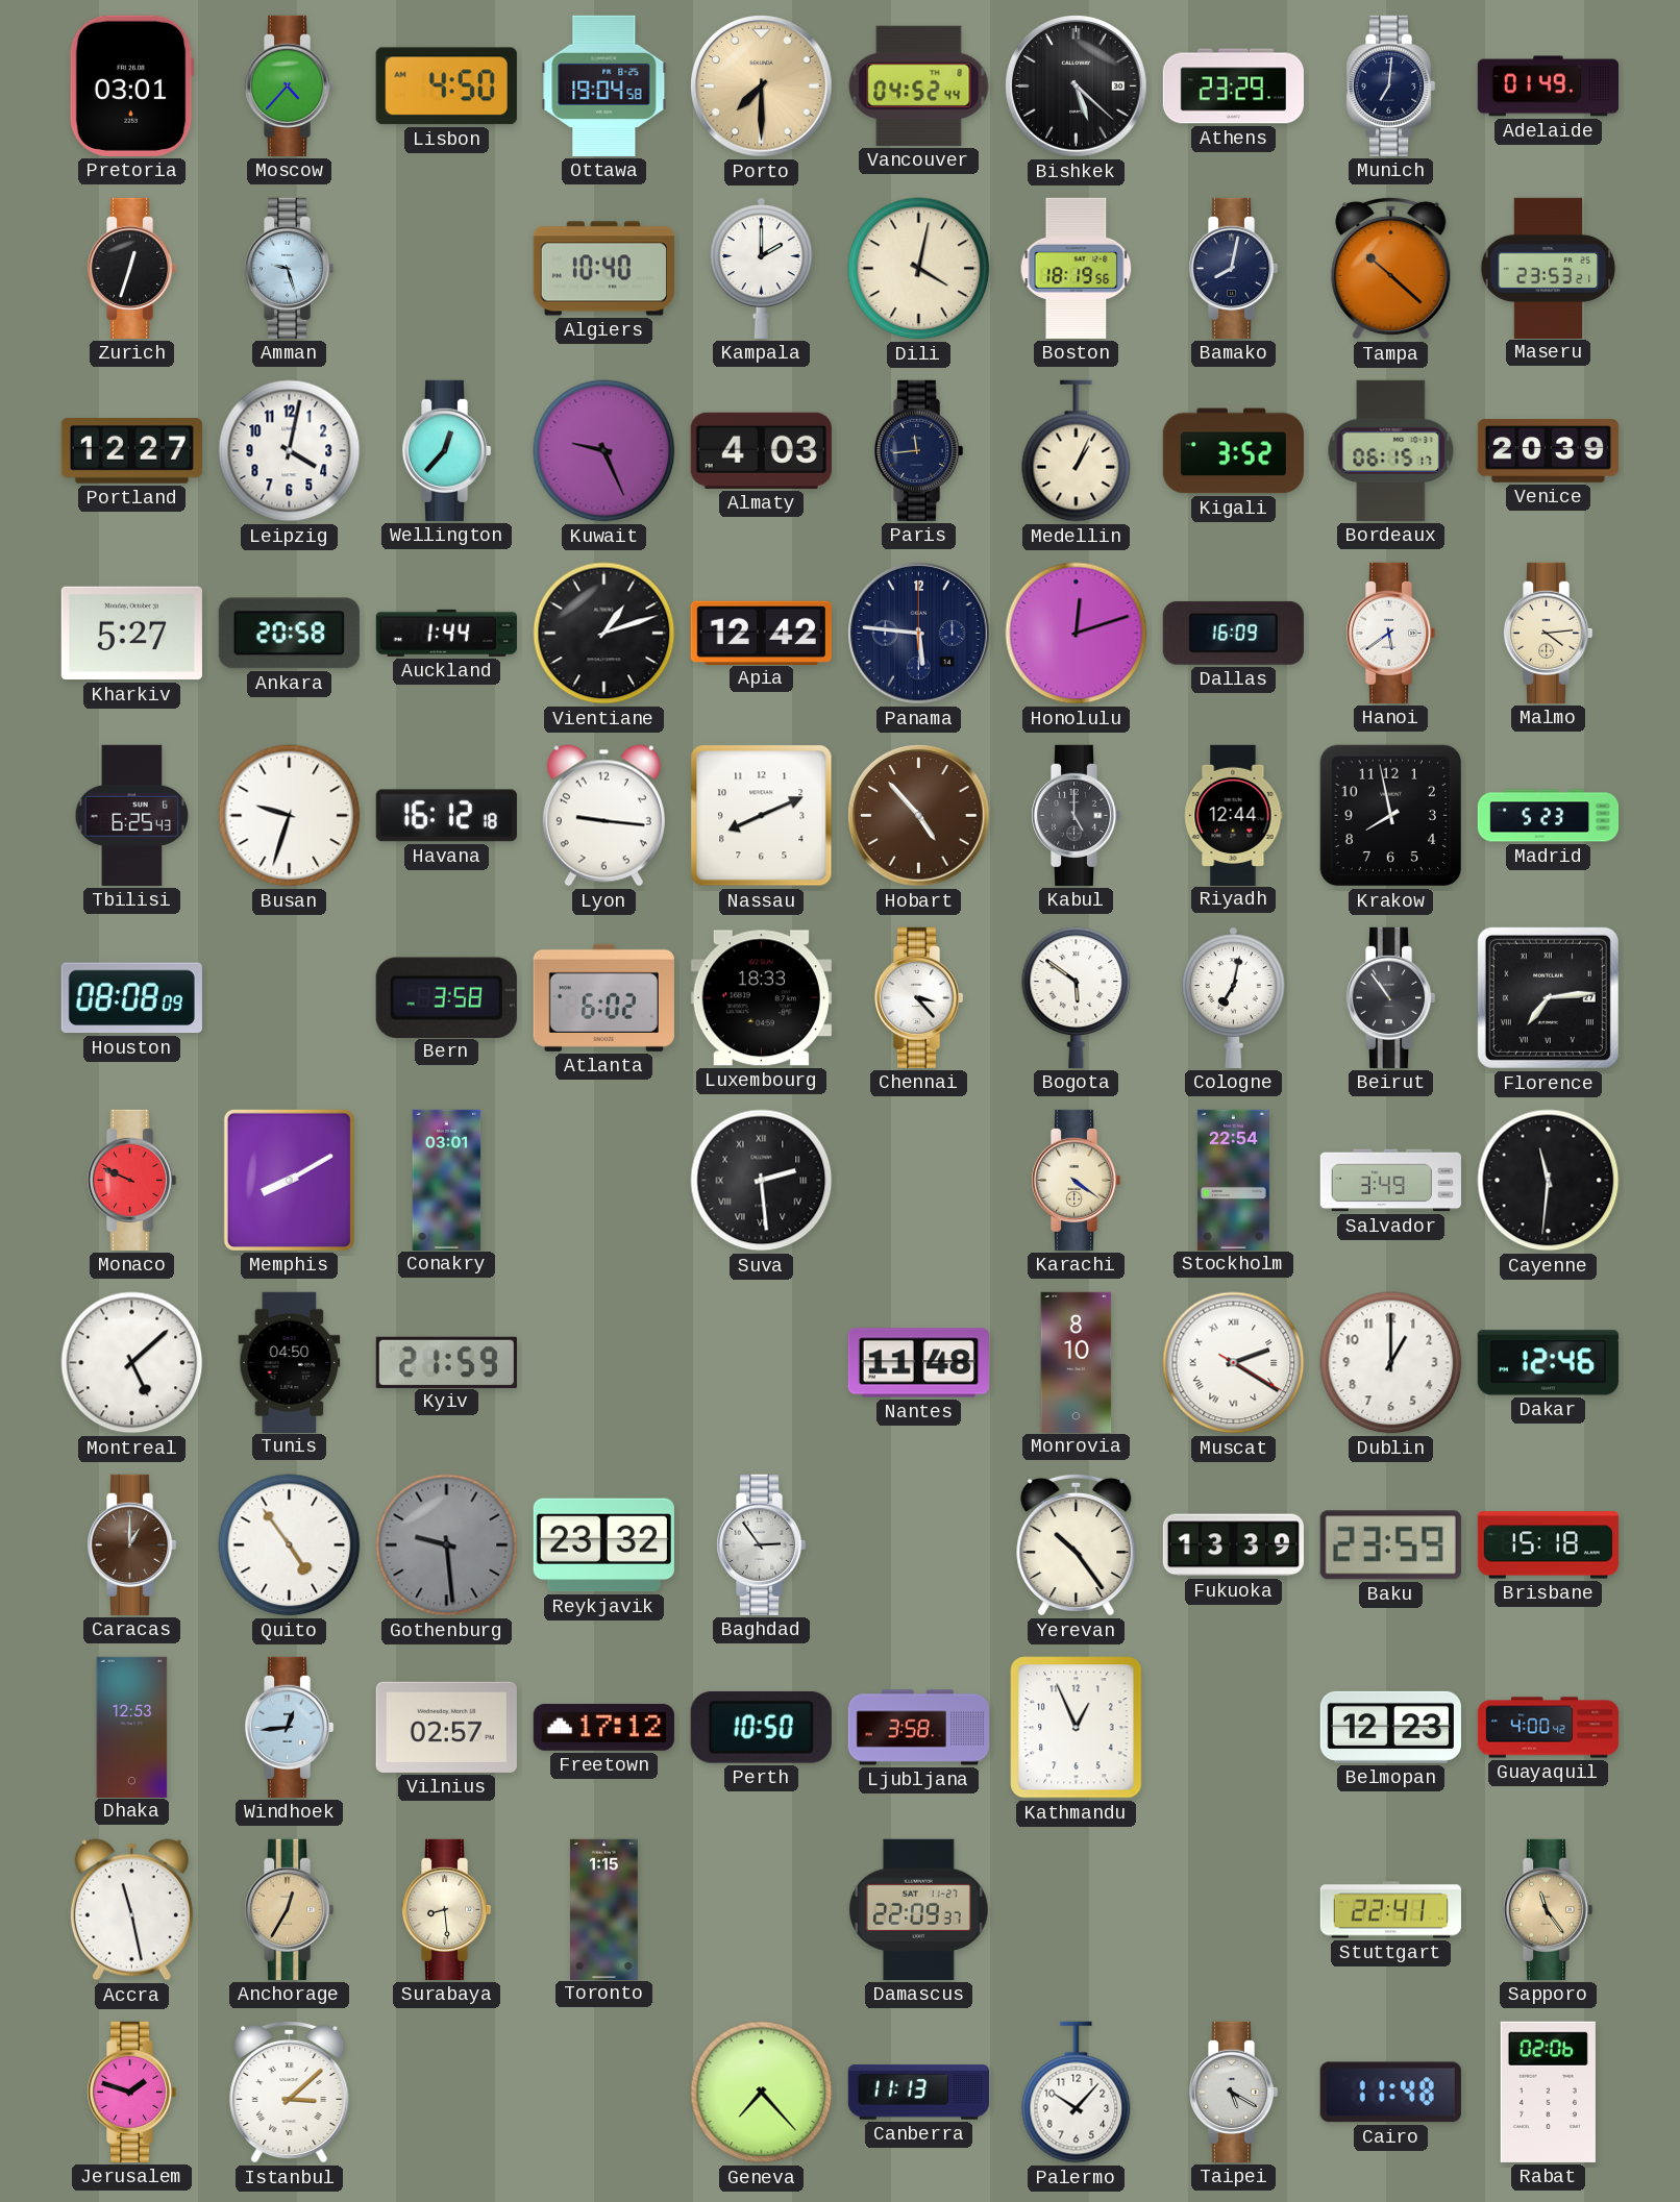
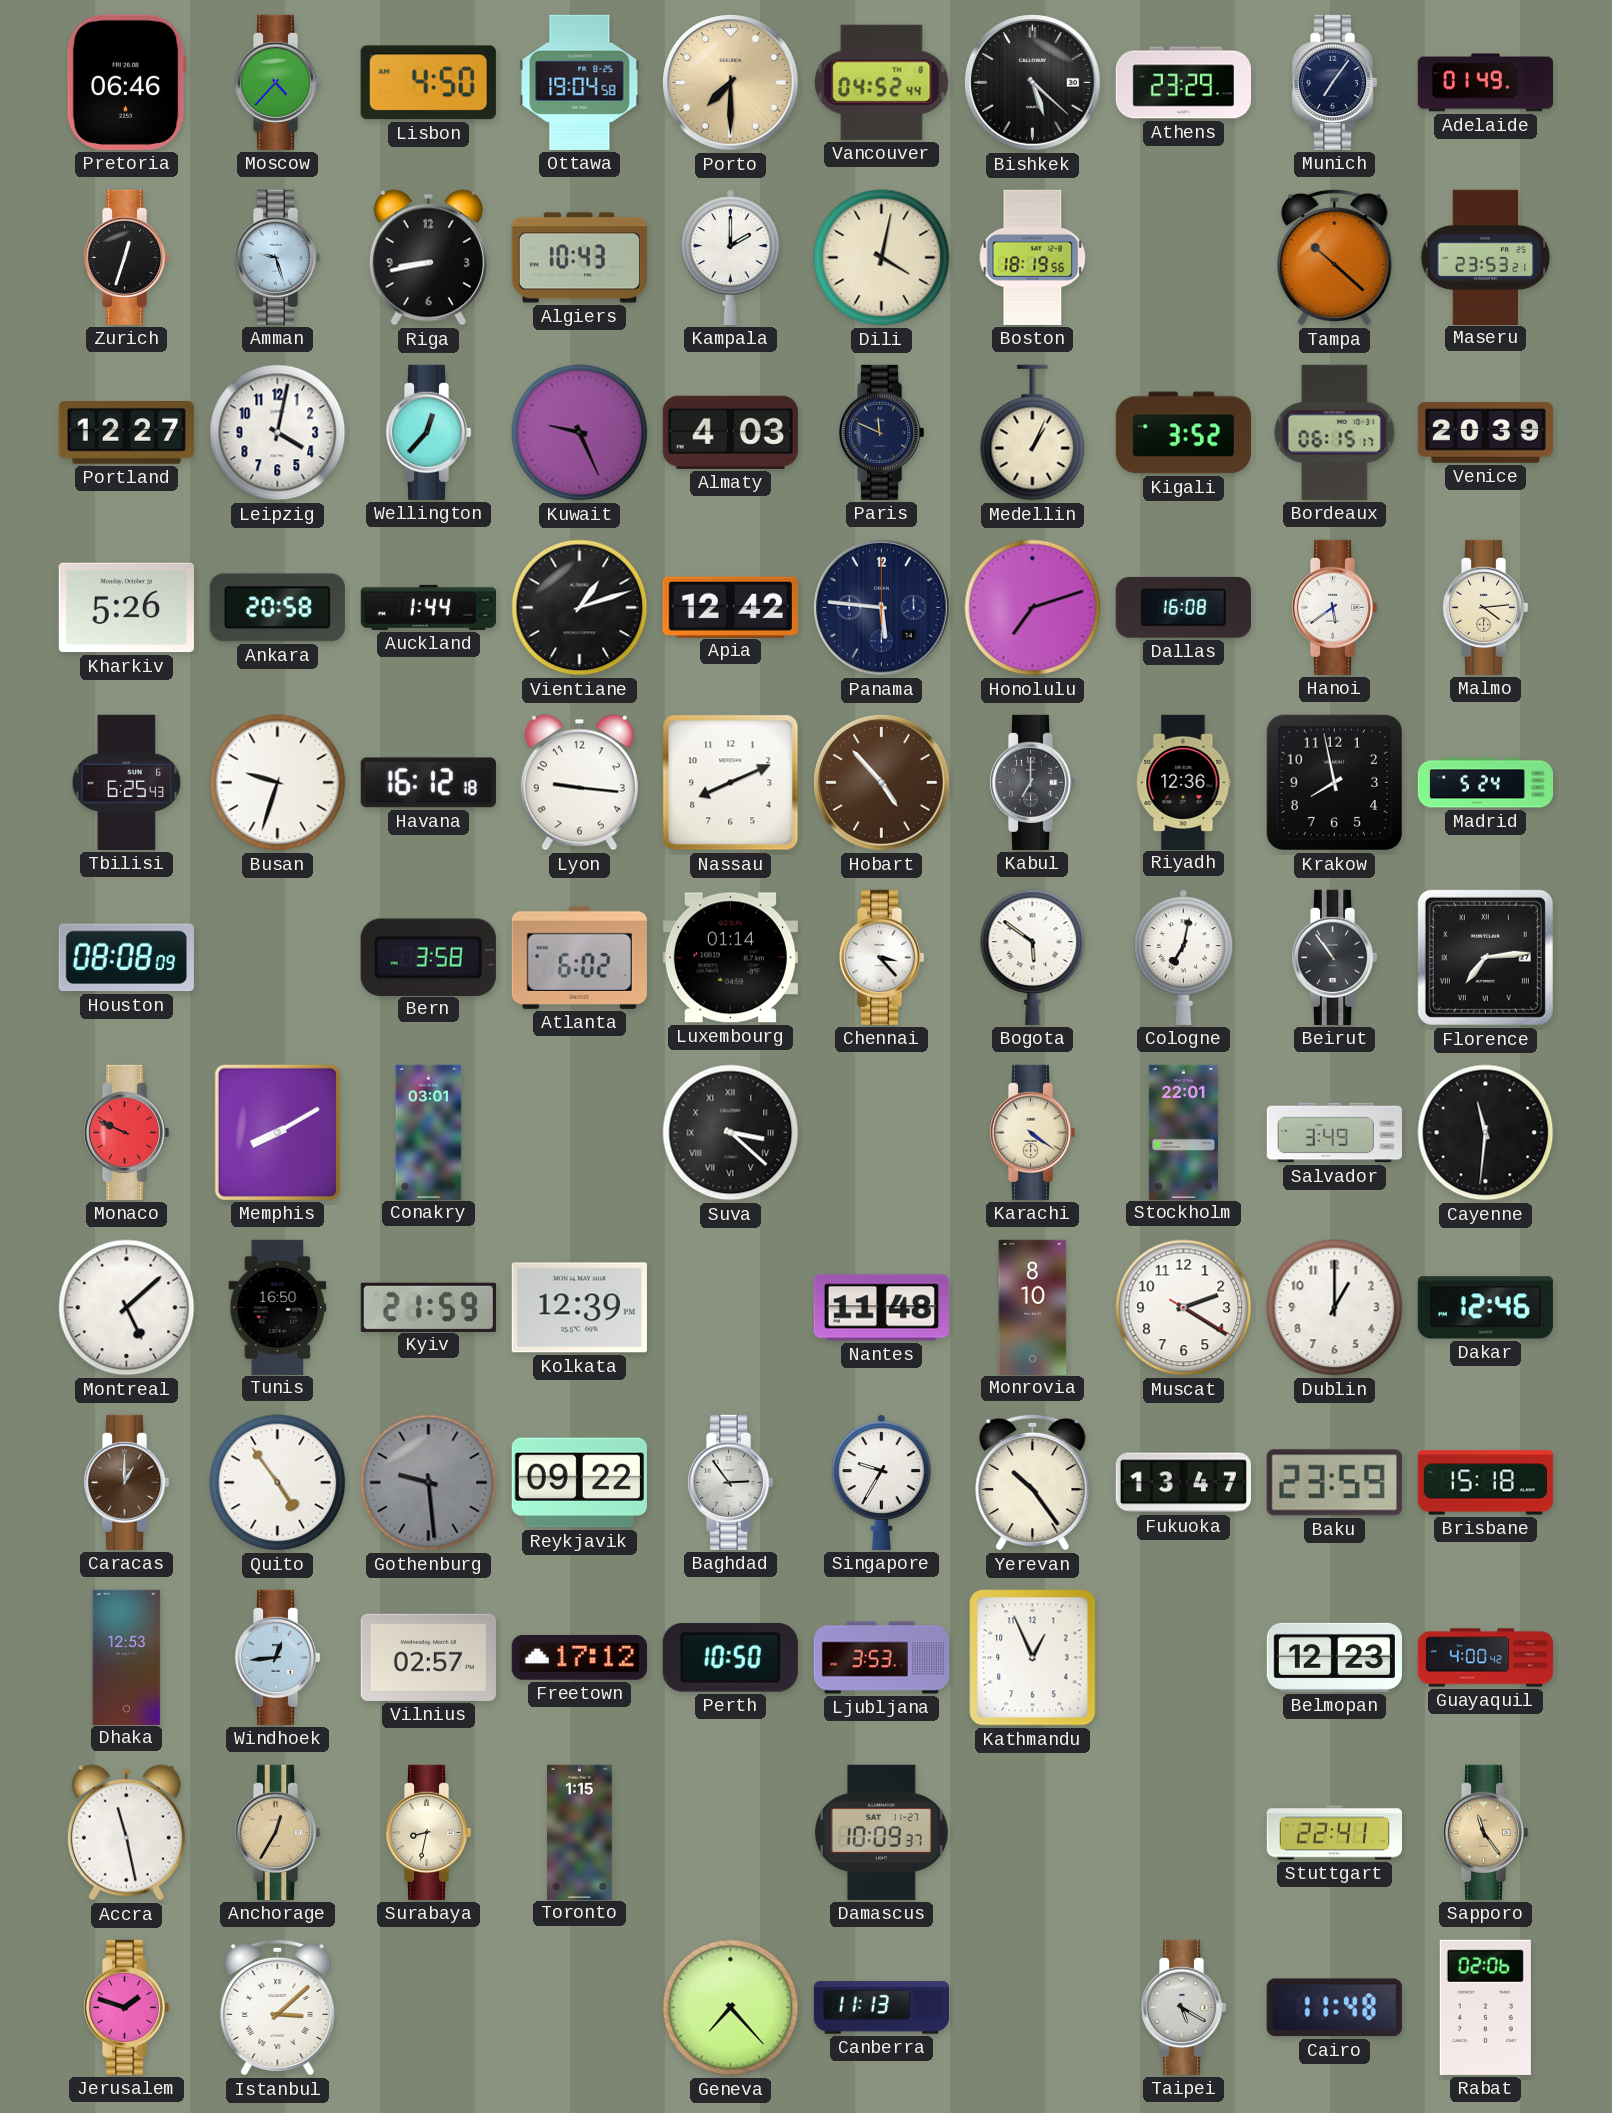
Pretoria: 03:01 -> 06:46 (126, 82)
Munich: 7:01 -> 7:06 (1334, 82)
Riga: none -> 8:43 (428, 258)
Algiers: 10:40 -> 10:43 (579, 258)
Bamako: 8:02 -> none (1233, 268)
Paris: 11:44 -> 11:49 (881, 432)
Kharkiv: 5:27 -> 5:26 (126, 608)
Honolulu: 12:12 -> 7:12 (1033, 608)
Dallas: 16:09 -> 16:08 (1183, 607)
Kabul: 5:00 -> 7:00 (1032, 782)
Riyadh: 12:44 -> 12:36 (1184, 782)
Madrid: 5:23 -> 5:24 (1486, 783)
Luxembourg: 18:33 -> 01:14 (730, 958)
Suva: 2:29 -> 3:22 (731, 1133)
Stockholm: 22:54 -> 22:01 (1183, 1132)
Tunis: 04:50 -> 16:50 (278, 1307)
Kolkata: none -> 12:39 (579, 1308)
Muscat numerals: Roman -> Arabic (1184, 1308)
Reykjavik: 23:32 -> 09:22 (579, 1483)
Singapore: none -> 9:35 (881, 1482)
Fukuoka: 13:39 -> 13:47 (1183, 1483)
Ljubljana: 3:58 -> 3:53 (881, 1658)
Surabaya: 8:29 -> 8:32 (428, 1832)
Damascus: 22:09 -> 10:09 (881, 1832)
Palermo: 10:07 -> none (1077, 2093)
